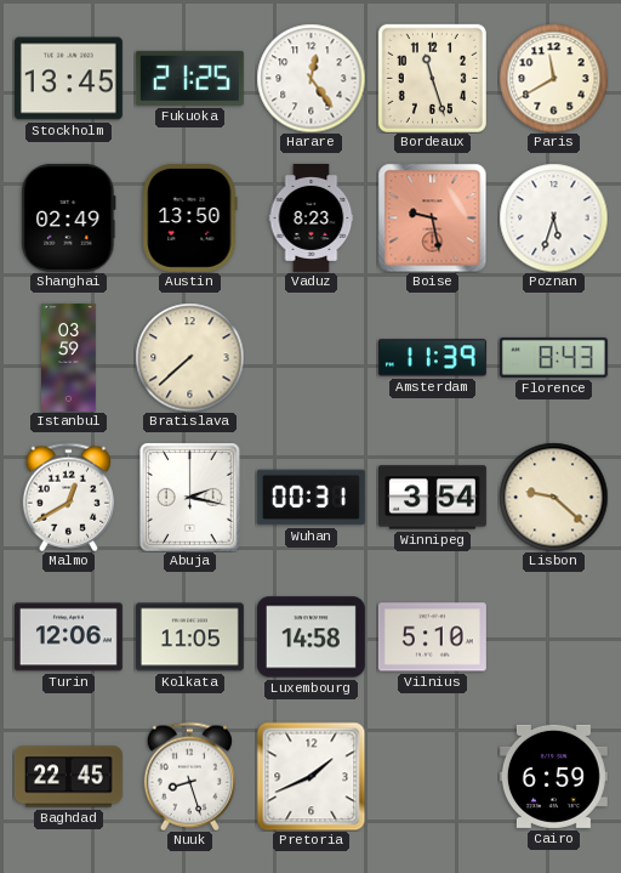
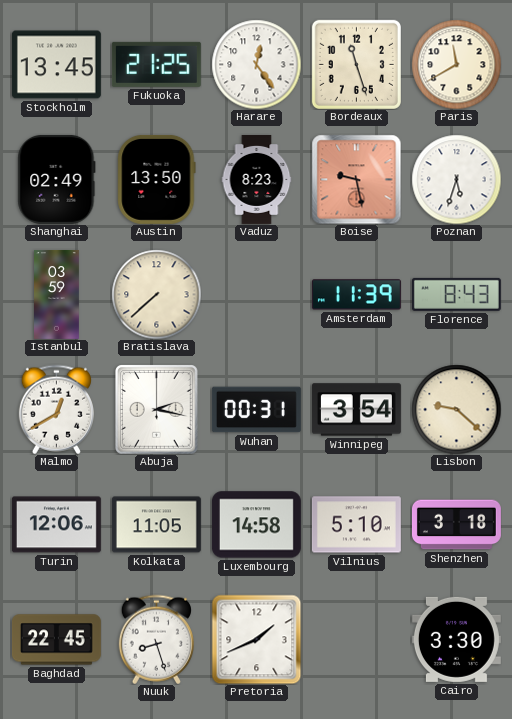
Shenzhen: none -> 3:18 (456, 525)
Cairo: 6:59 -> 3:30 (456, 639)
